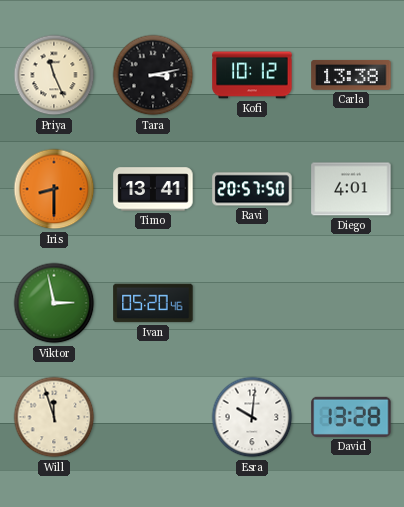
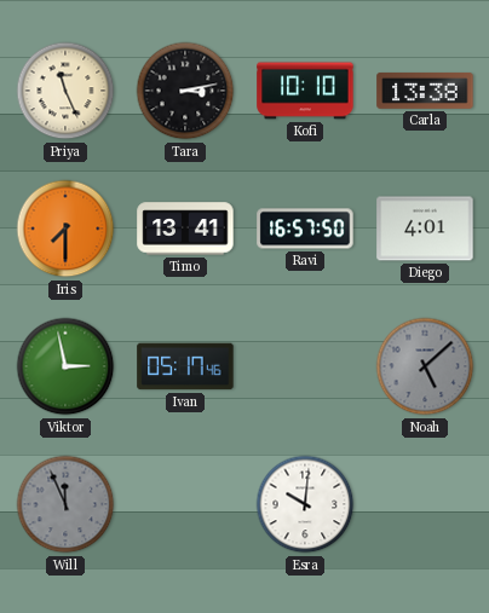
Kofi: 10:12 -> 10:10 (305, 91)
Iris: 8:30 -> 7:30 (65, 229)
Ravi: 20:57 -> 16:57 (305, 229)
Ivan: 05:20 -> 05:17 (185, 366)
Noah: none -> 5:08 (425, 366)
Will: 11:57 -> 11:56 (65, 504)
Will dial: cream -> grey (65, 504)
David: 13:28 -> none (351, 417)
